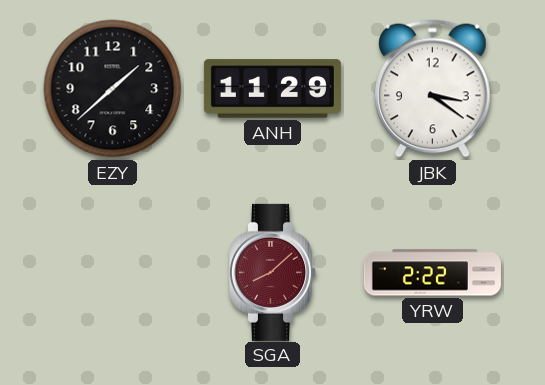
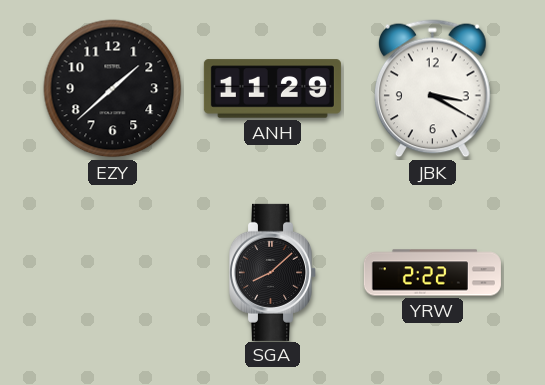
JBK: 3:21 -> 3:20 (433, 89)
SGA dial: burgundy -> black (272, 272)
